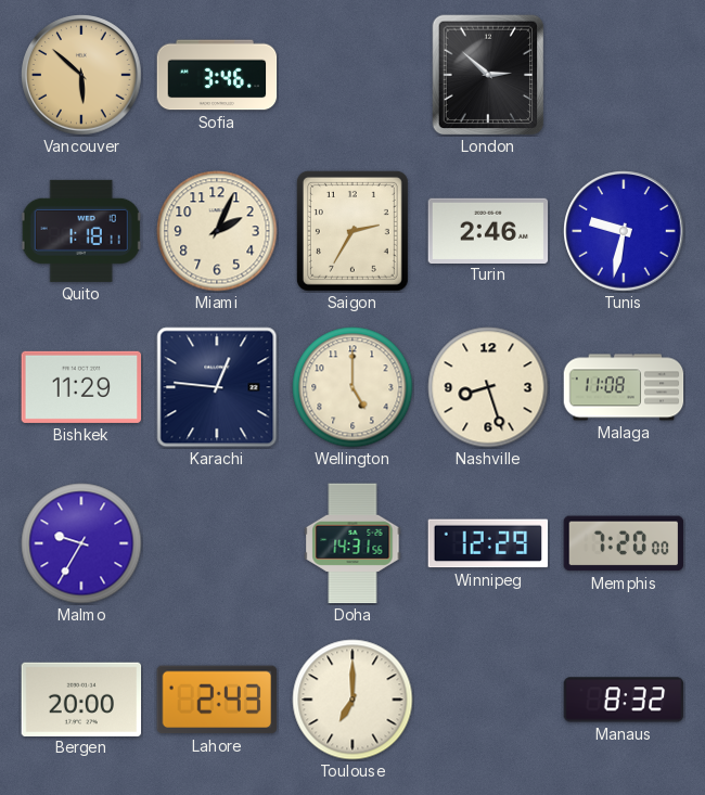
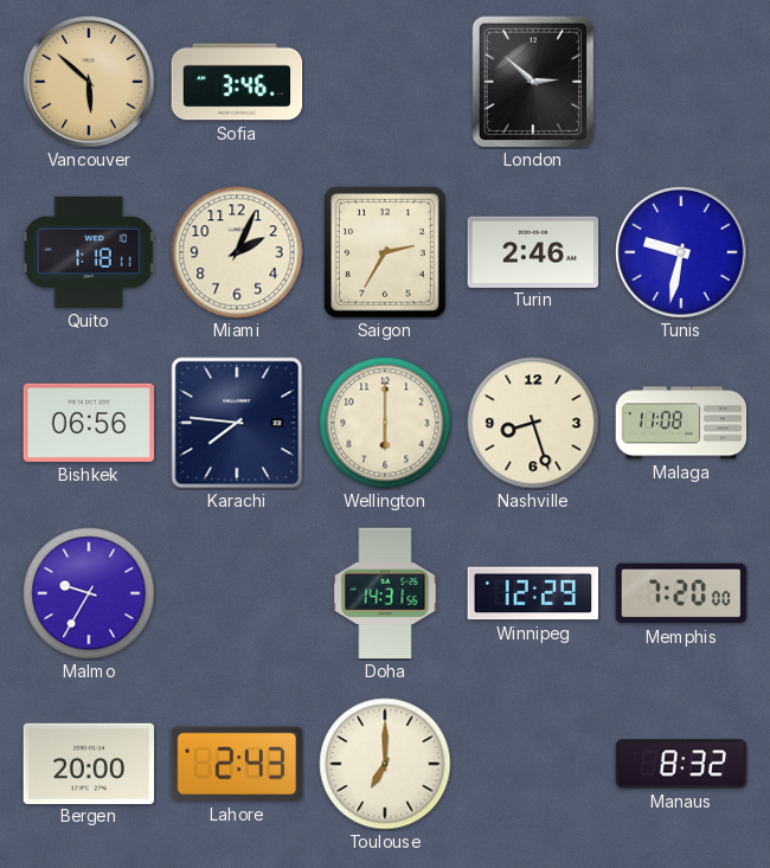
Bishkek: 11:29 -> 06:56 (89, 423)
Karachi: 12:46 -> 7:46 (237, 423)
Wellington: 5:00 -> 6:00 (385, 423)
